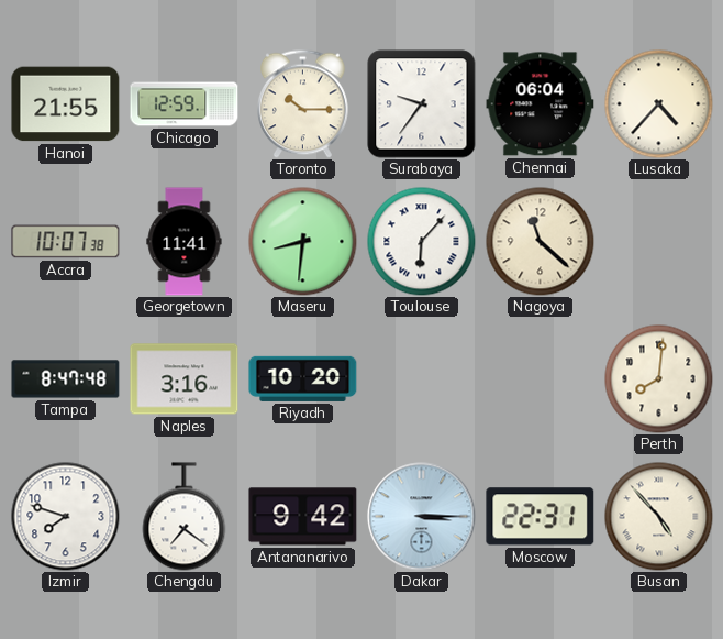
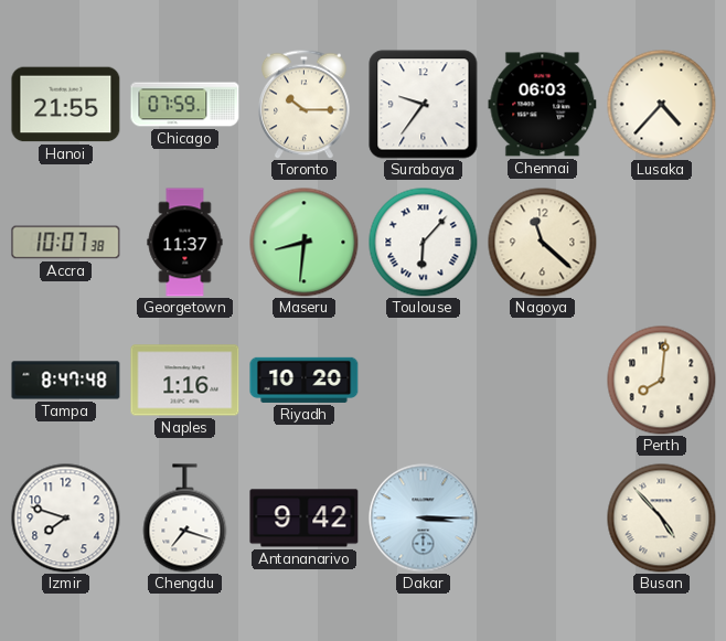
Chicago: 12:59 -> 07:59 (185, 105)
Chennai: 06:04 -> 06:03 (543, 105)
Georgetown: 11:41 -> 11:37 (185, 243)
Naples: 3:16 -> 1:16 (185, 381)
Chengdu: 7:21 -> 7:18 (185, 519)
Moscow: 22:31 -> none (541, 517)
